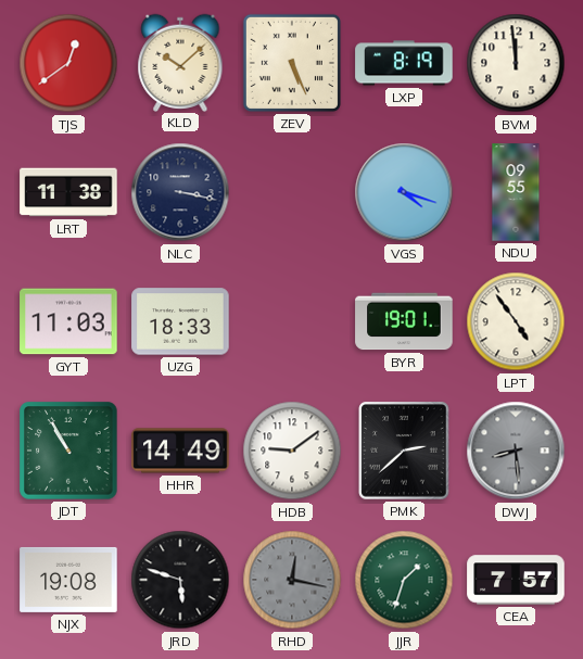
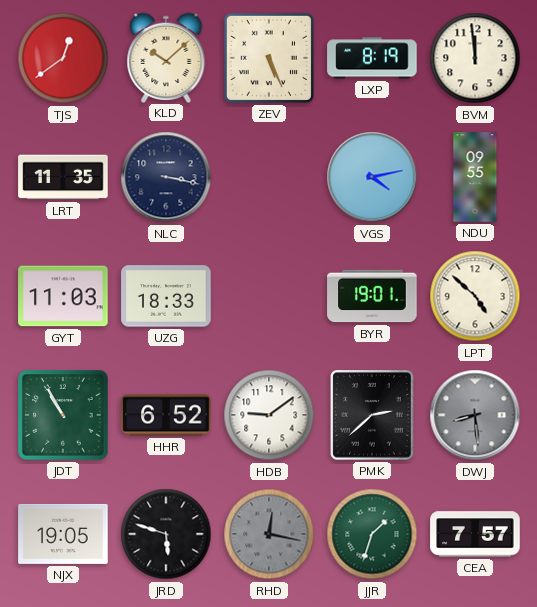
LRT: 11:38 -> 11:35 (63, 177)
VGS: 4:18 -> 4:13 (372, 177)
LPT: 4:54 -> 4:52 (475, 296)
HHR: 14:49 -> 6:52 (166, 415)
NJX: 19:08 -> 19:05 (63, 534)
